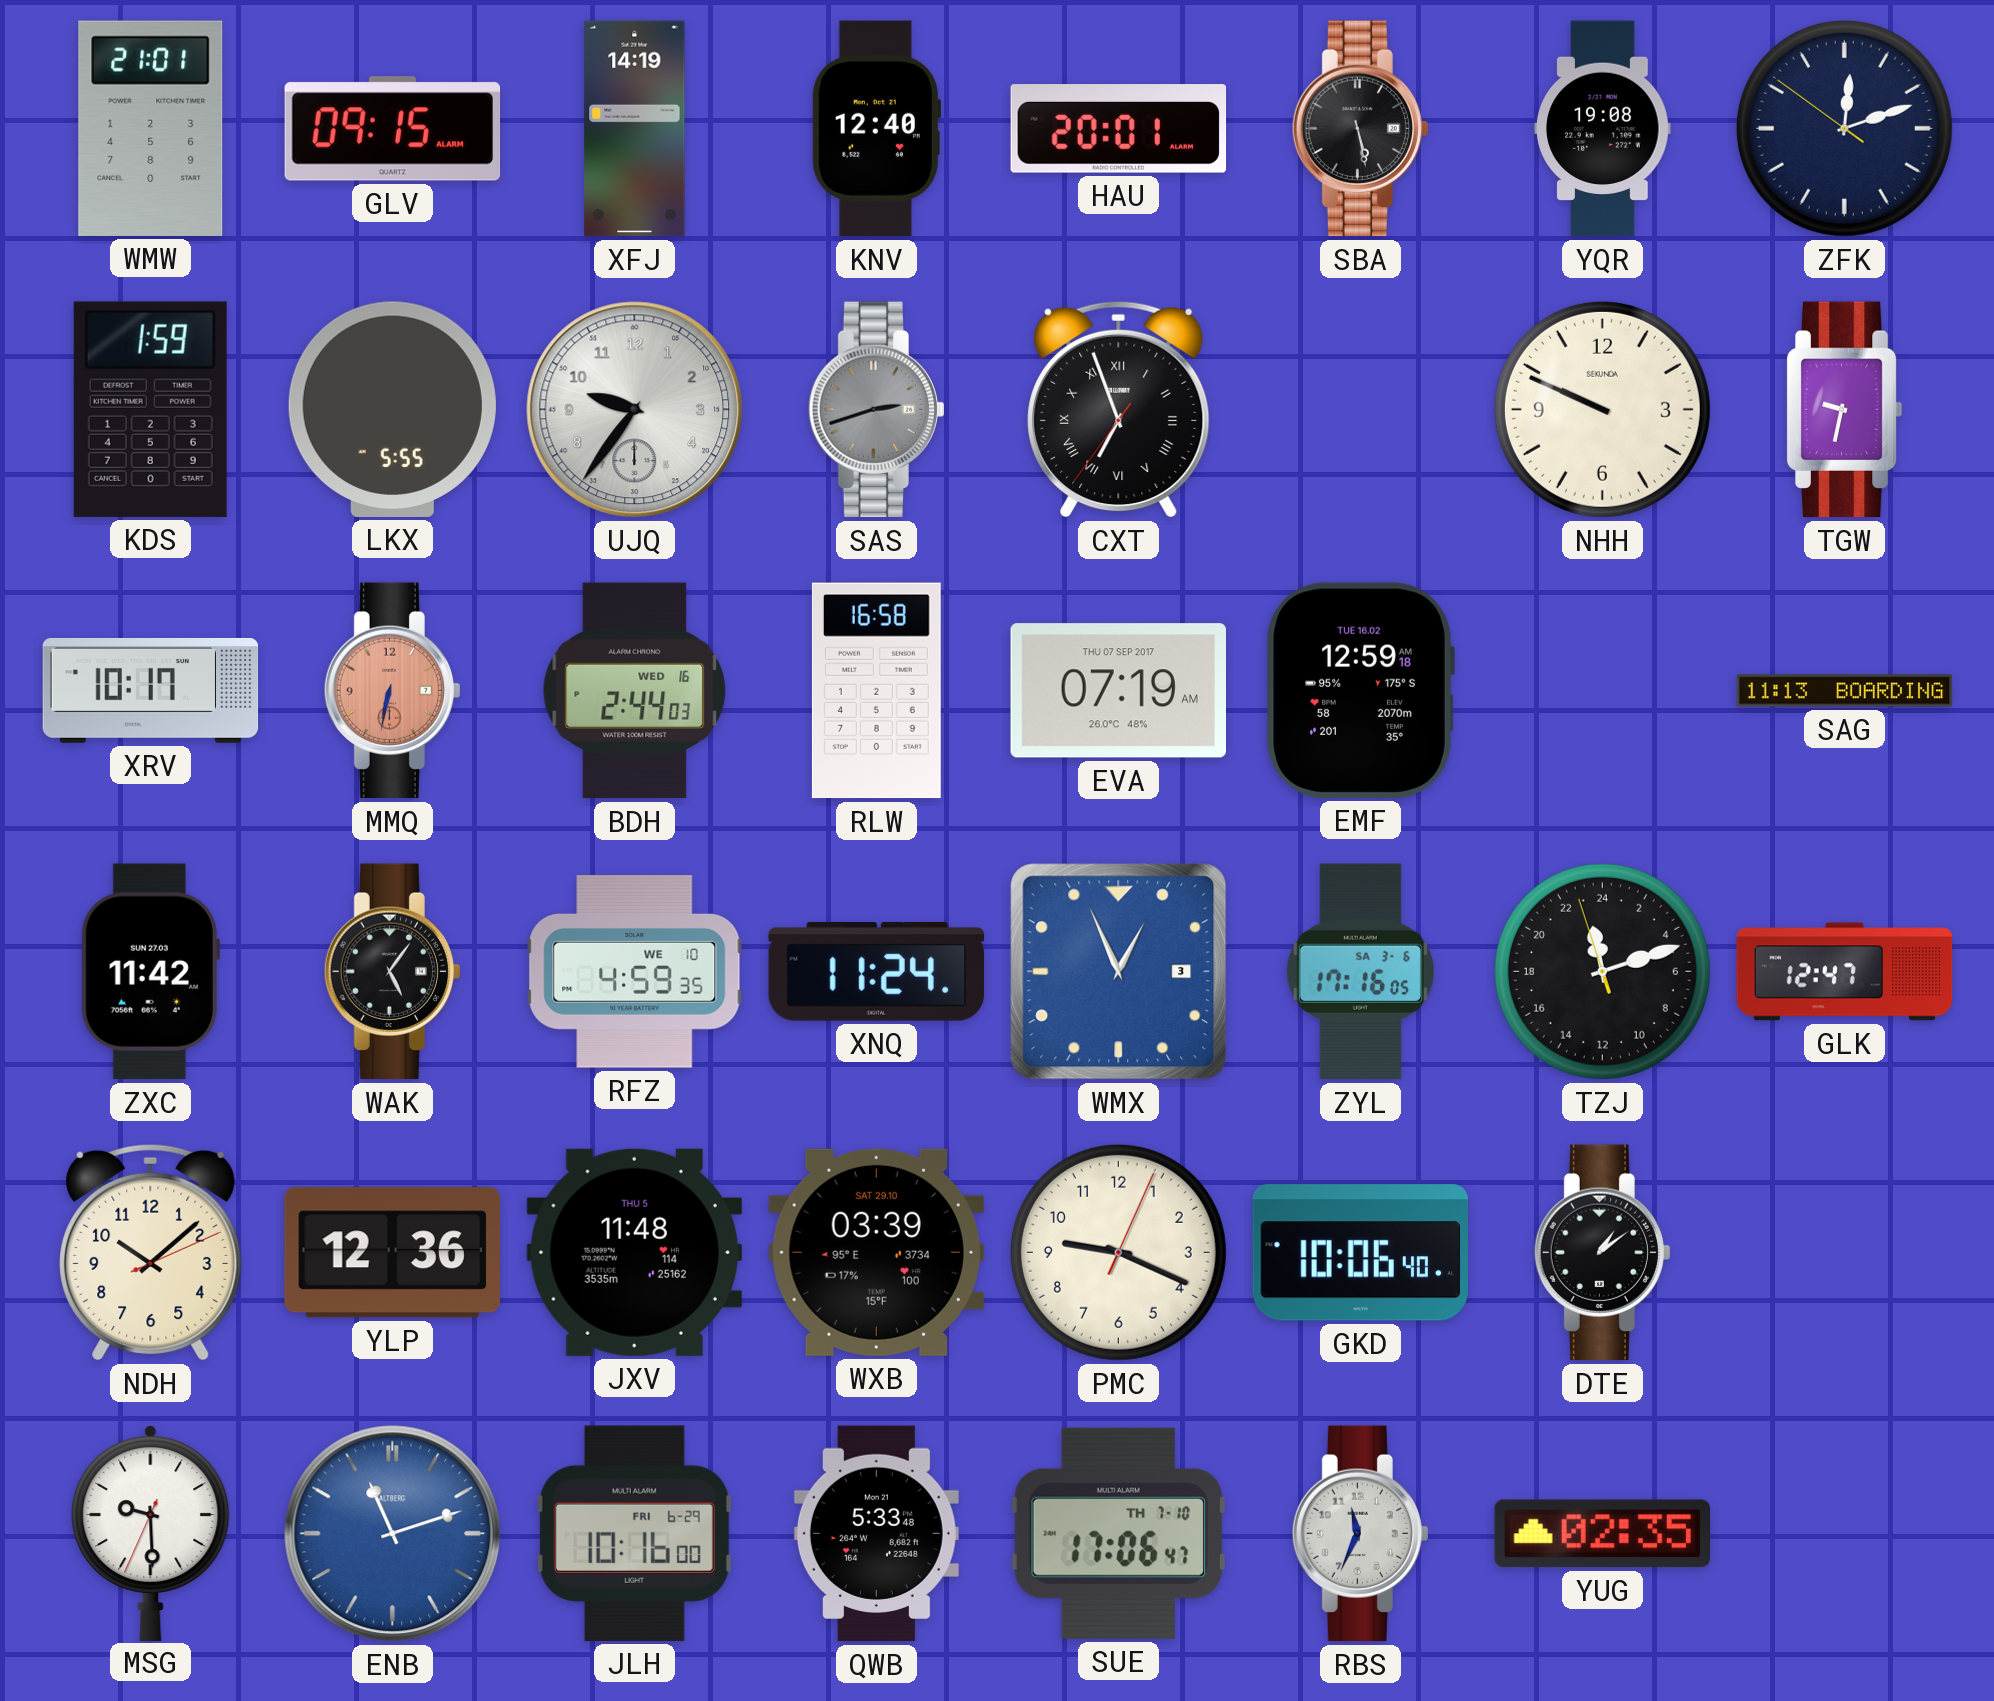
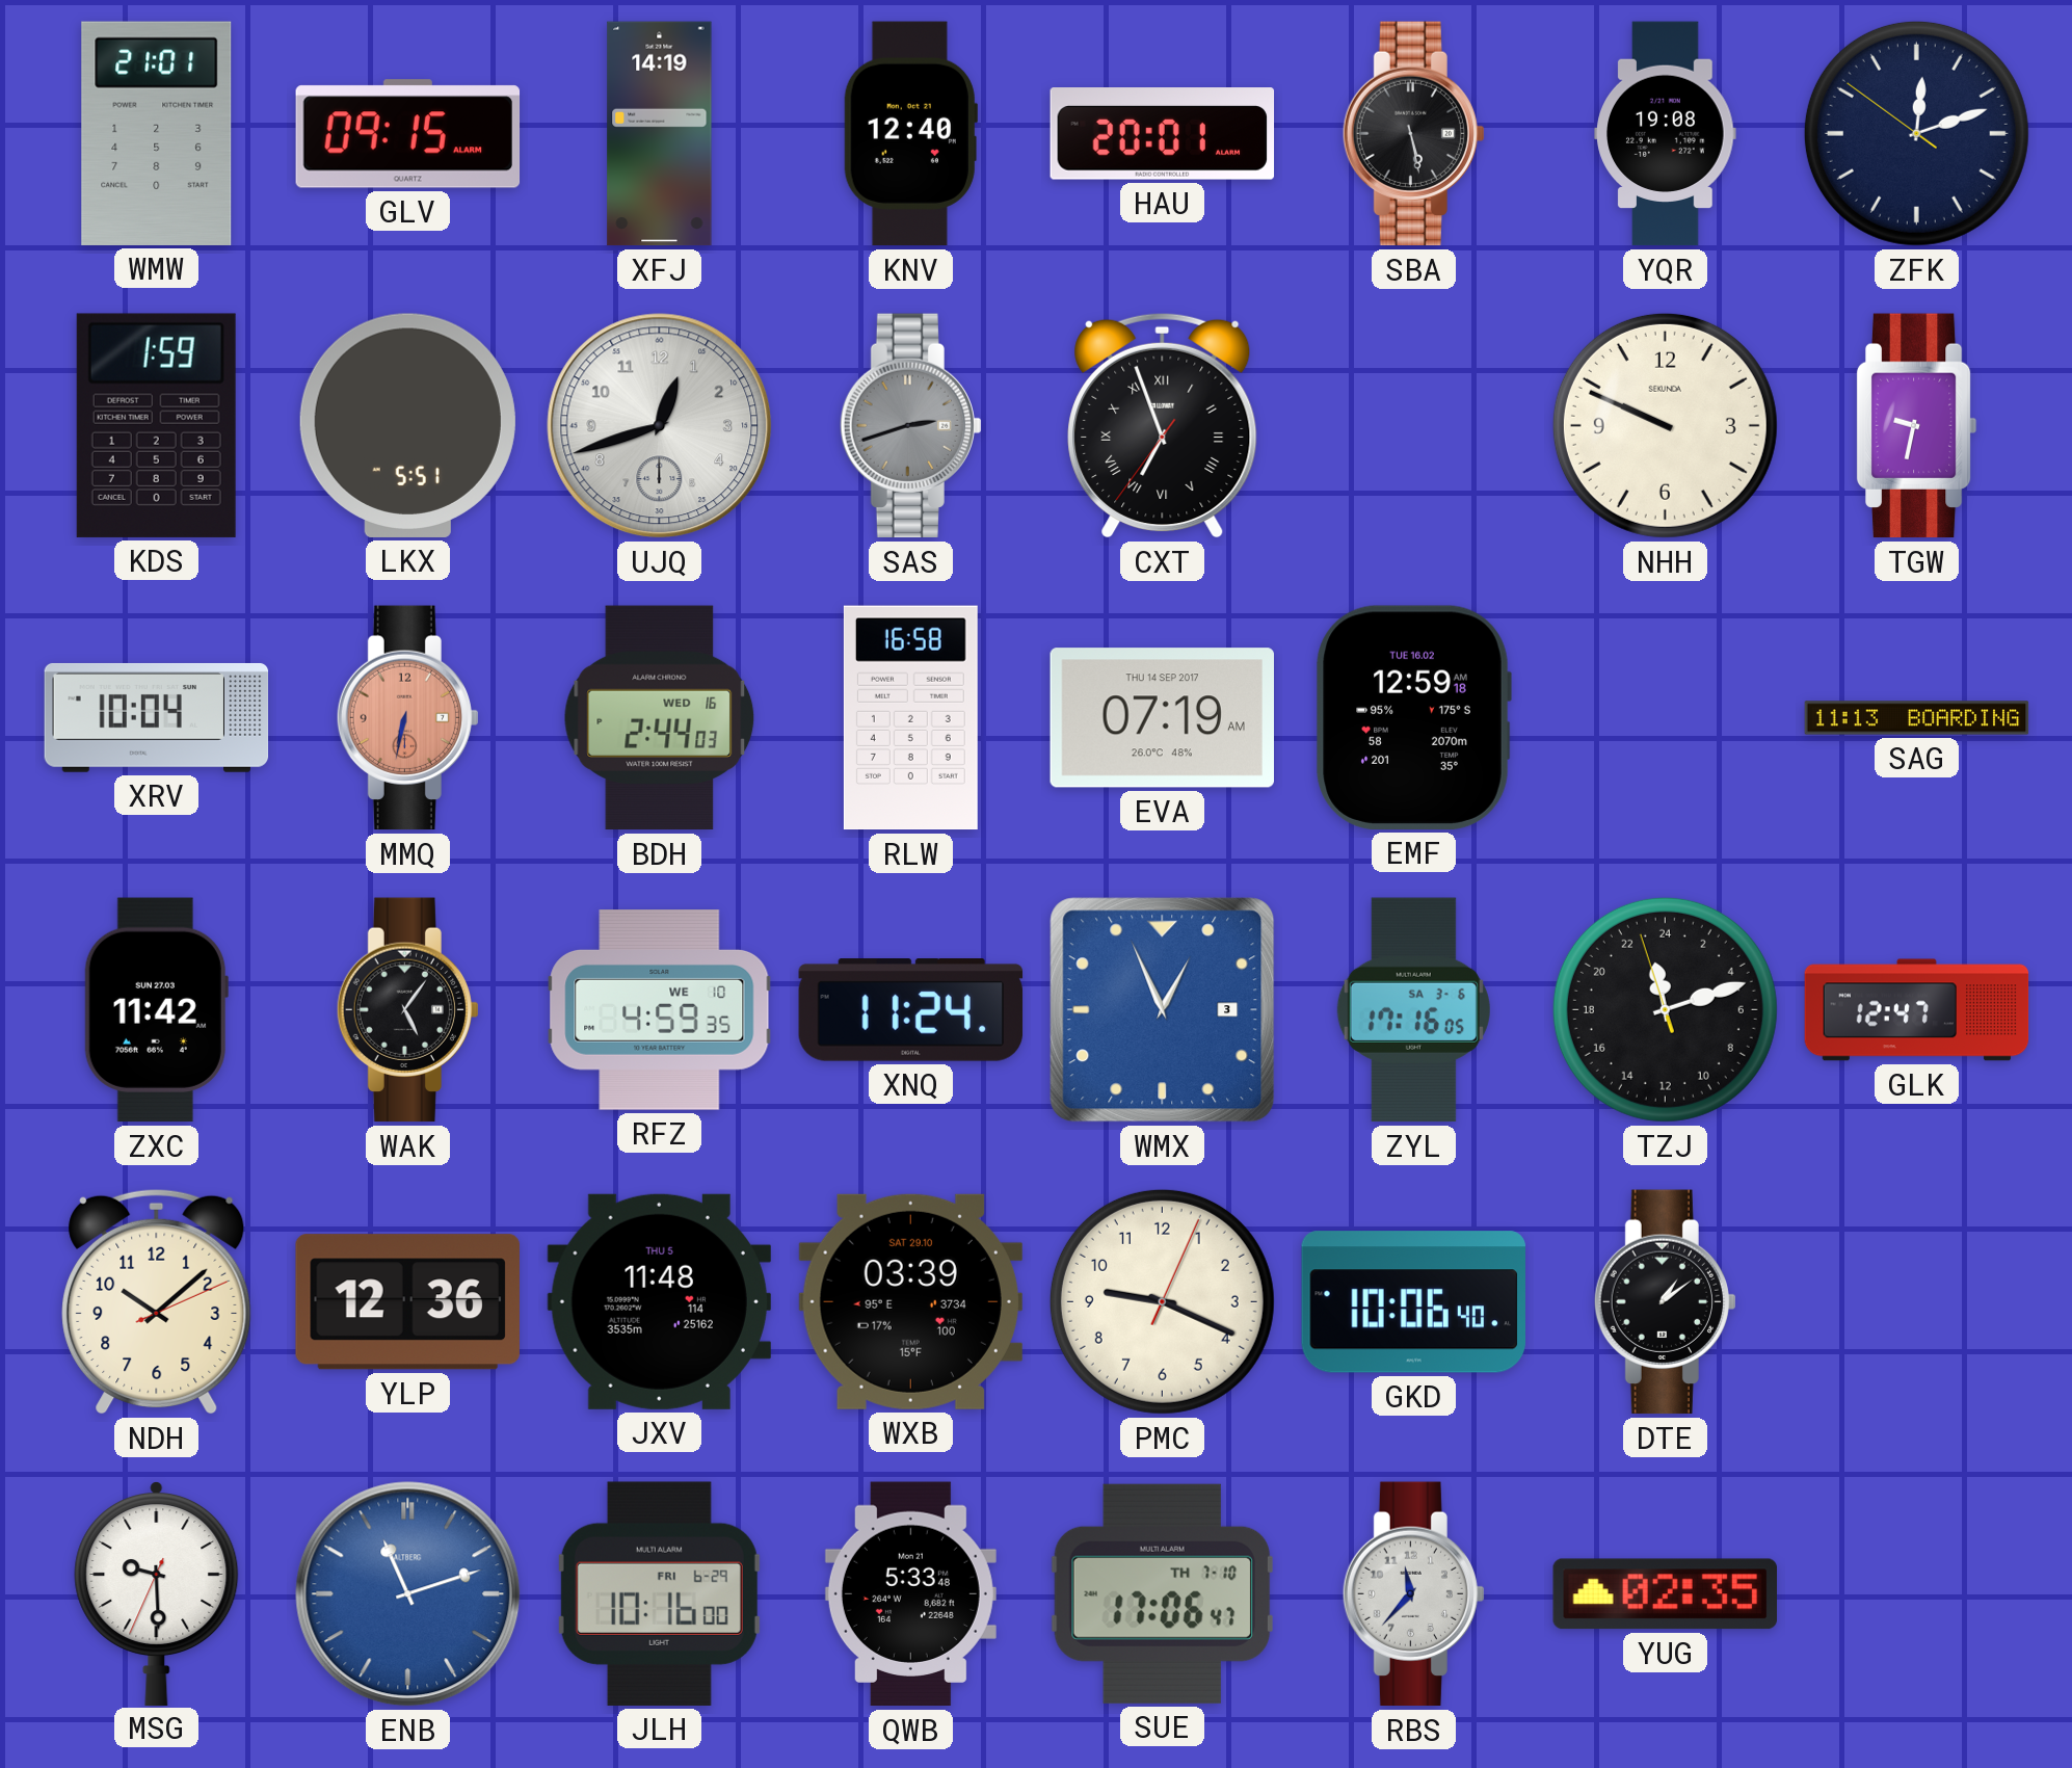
LKX: 5:55 -> 5:51 (407, 425)
UJQ: 9:36 -> 12:42 (660, 426)
XRV: 10:17 -> 10:04 (157, 717)
EVA date: THU 07 SEP 2017 -> THU 14 SEP 2017 (1162, 718)
RBS: 11:34 -> 11:37 (1413, 1594)
